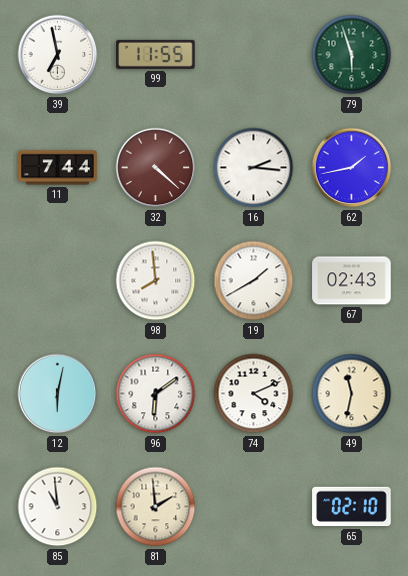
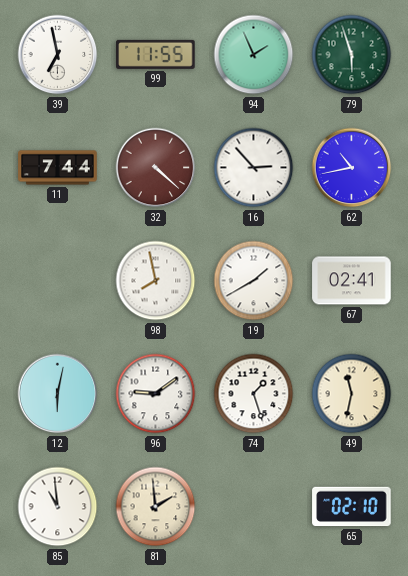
94: none -> 1:56 (254, 55)
16: 2:16 -> 2:53 (254, 168)
62: 1:43 -> 10:43 (352, 168)
98: 7:59 -> 7:58 (156, 281)
67: 02:43 -> 02:41 (352, 281)
96: 6:09 -> 9:09 (156, 394)
74: 4:11 -> 1:27 (254, 394)
